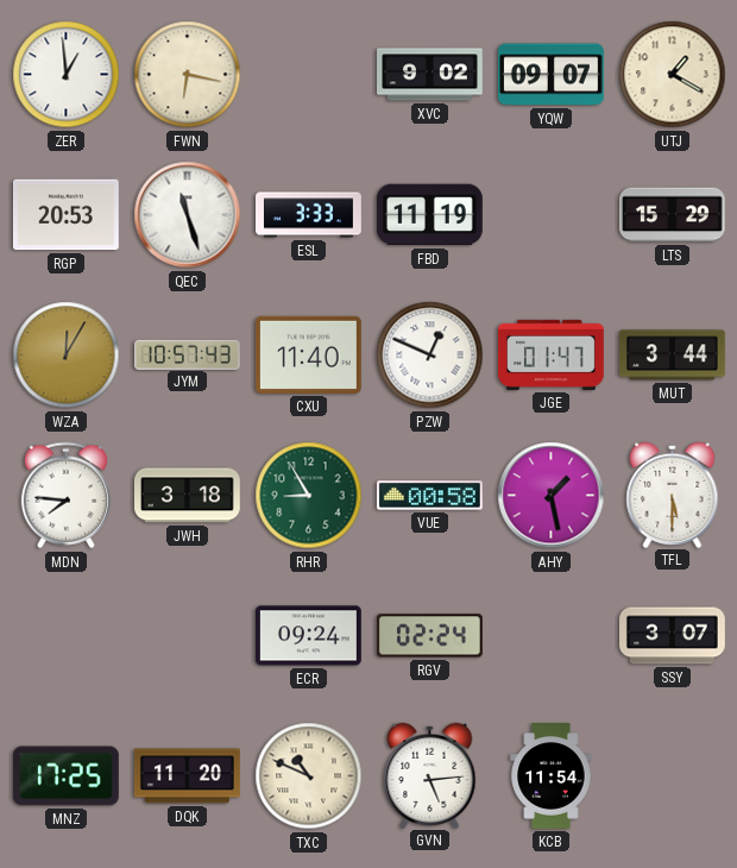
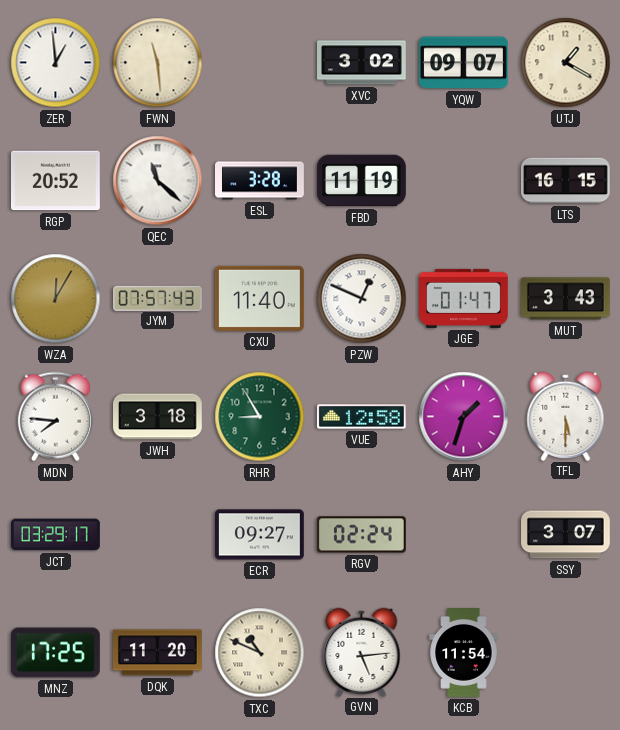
FWN: 6:17 -> 11:29 (158, 63)
XVC: 9:02 -> 3:02 (362, 63)
RGP: 20:53 -> 20:52 (55, 181)
QEC: 11:27 -> 11:22 (158, 181)
ESL: 3:33 -> 3:28 (260, 181)
LTS: 15:29 -> 16:15 (566, 181)
JYM: 10:57 -> 07:57 (158, 298)
MUT: 3:44 -> 3:43 (566, 299)
VUE: 00:58 -> 12:58 (361, 417)
AHY: 1:28 -> 1:33 (464, 417)
JCT: none -> 03:29 (56, 535)
ECR: 09:24 -> 09:27 (259, 535)
